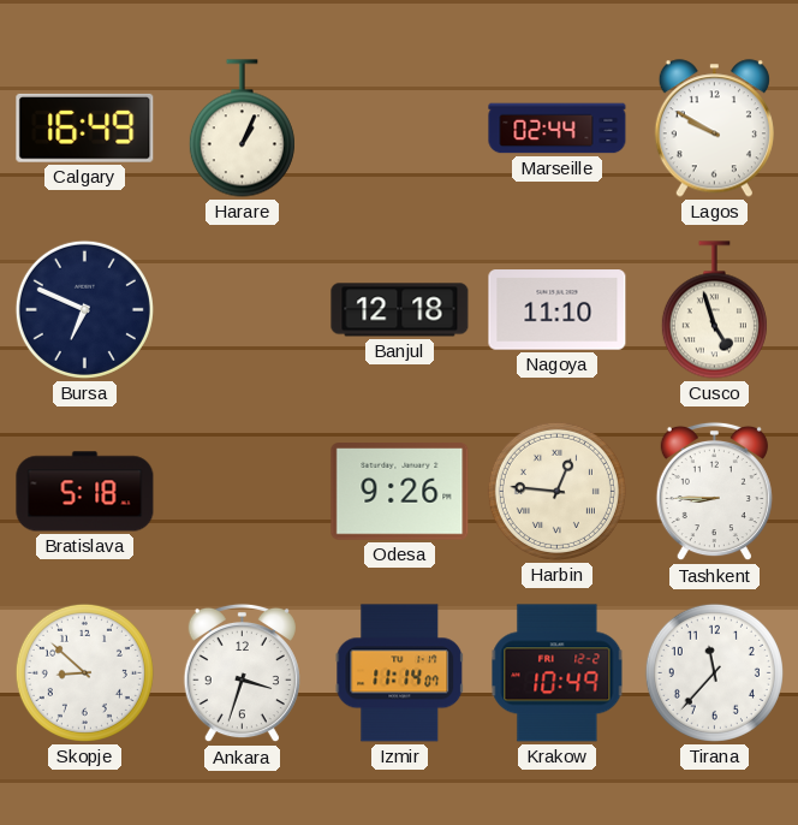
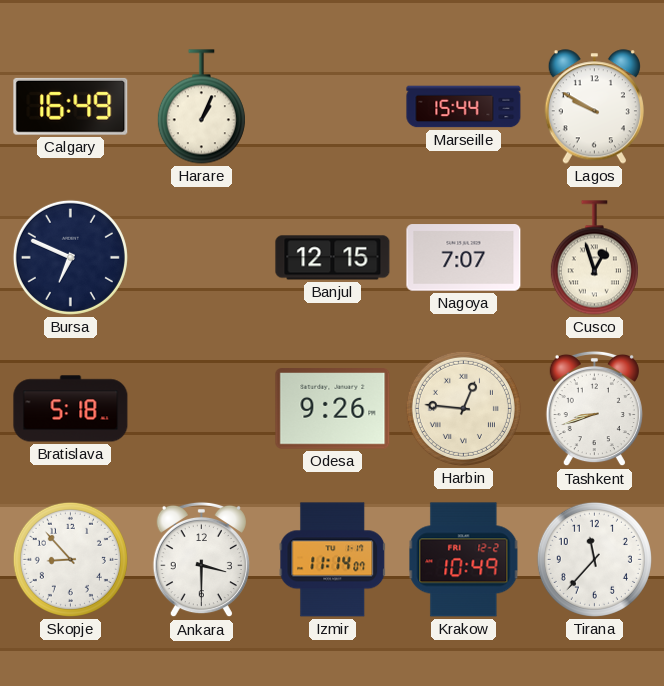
Marseille: 02:44 -> 15:44 (464, 107)
Banjul: 12:18 -> 12:15 (333, 258)
Nagoya: 11:10 -> 7:07 (464, 258)
Cusco: 4:57 -> 12:57 (594, 258)
Tashkent: 8:45 -> 8:42 (594, 409)
Skopje: 8:52 -> 8:53 (70, 559)
Ankara: 3:33 -> 3:30 (201, 560)
